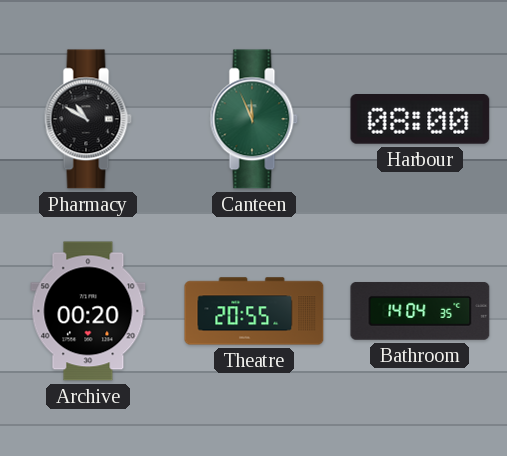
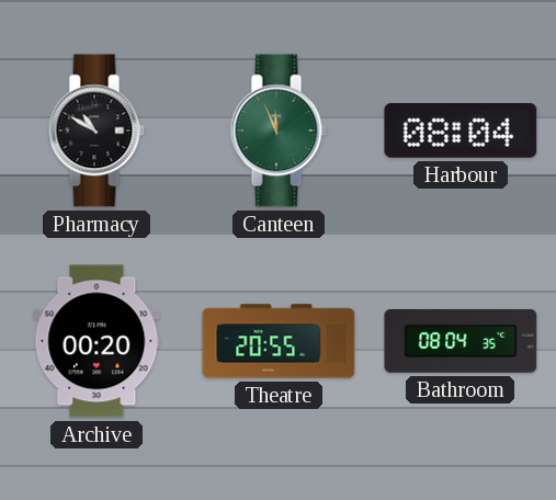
Harbour: 08:00 -> 08:04 (461, 132)
Bathroom: 14:04 -> 08:04 (461, 342)
